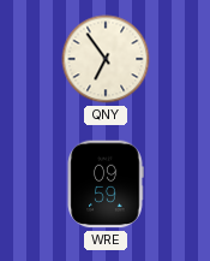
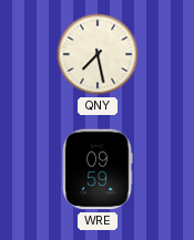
QNY: 6:54 -> 7:28 (98, 54)
